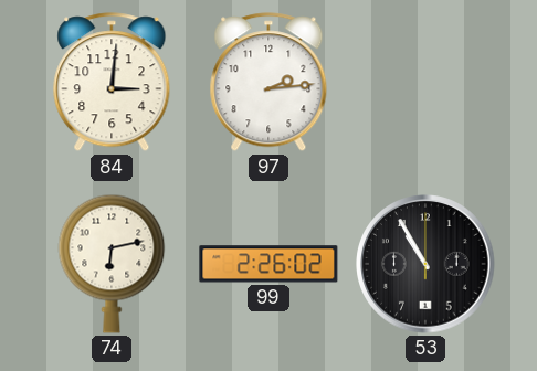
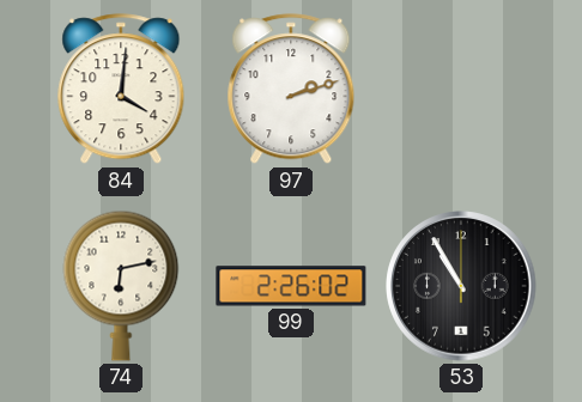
84: 3:01 -> 4:01 (121, 90)
97: 2:14 -> 2:12 (291, 90)
